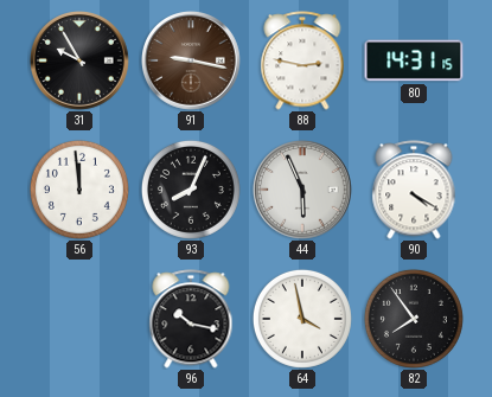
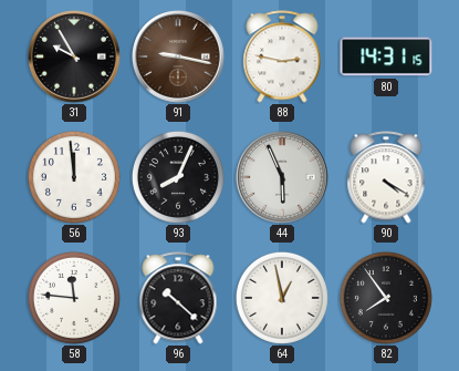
58: none -> 11:46 (74, 298)
96: 10:17 -> 10:22 (178, 298)
64: 3:58 -> 12:58 (282, 298)
